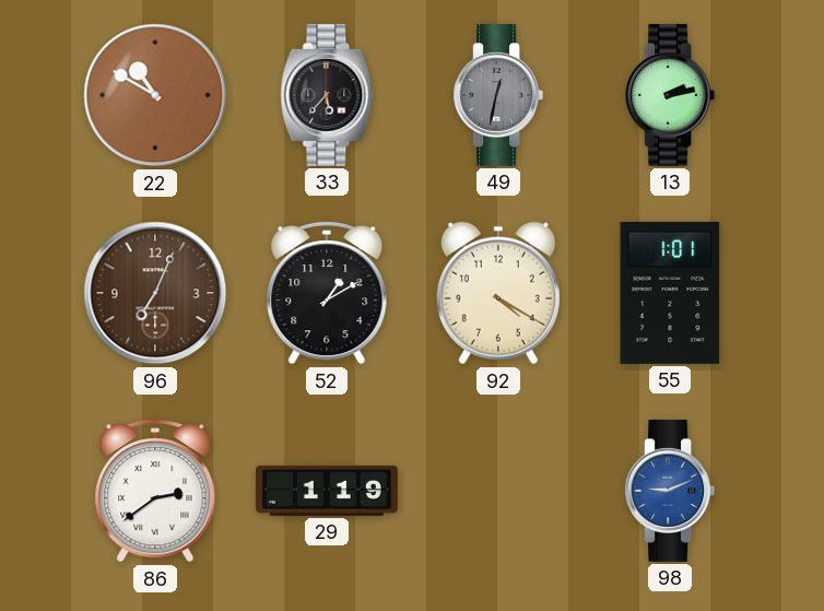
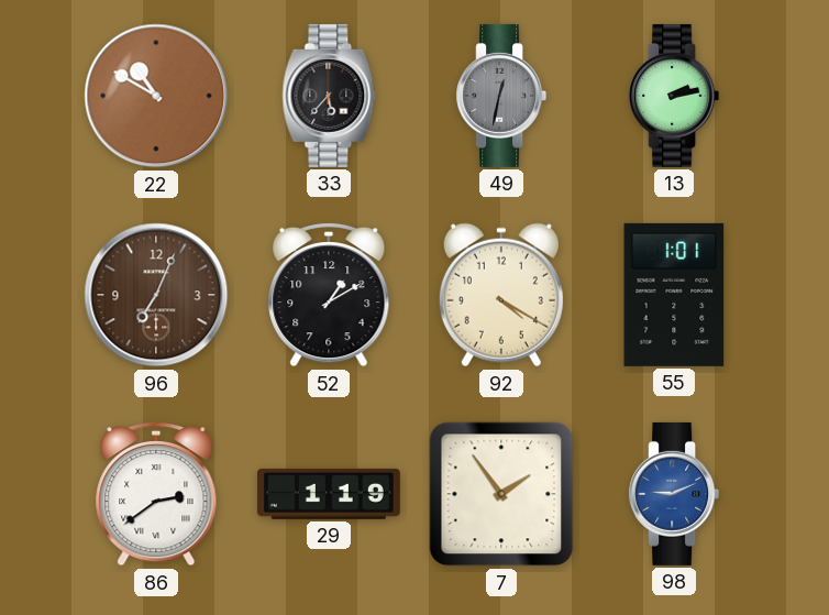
7: none -> 1:54 (501, 494)
